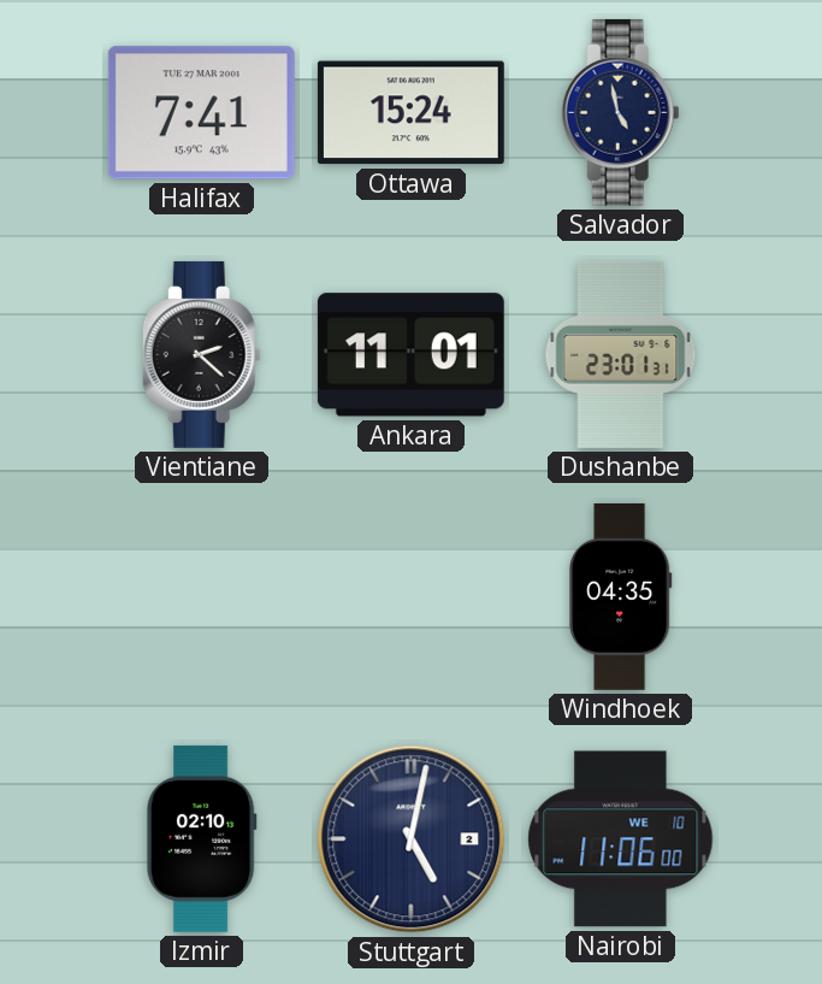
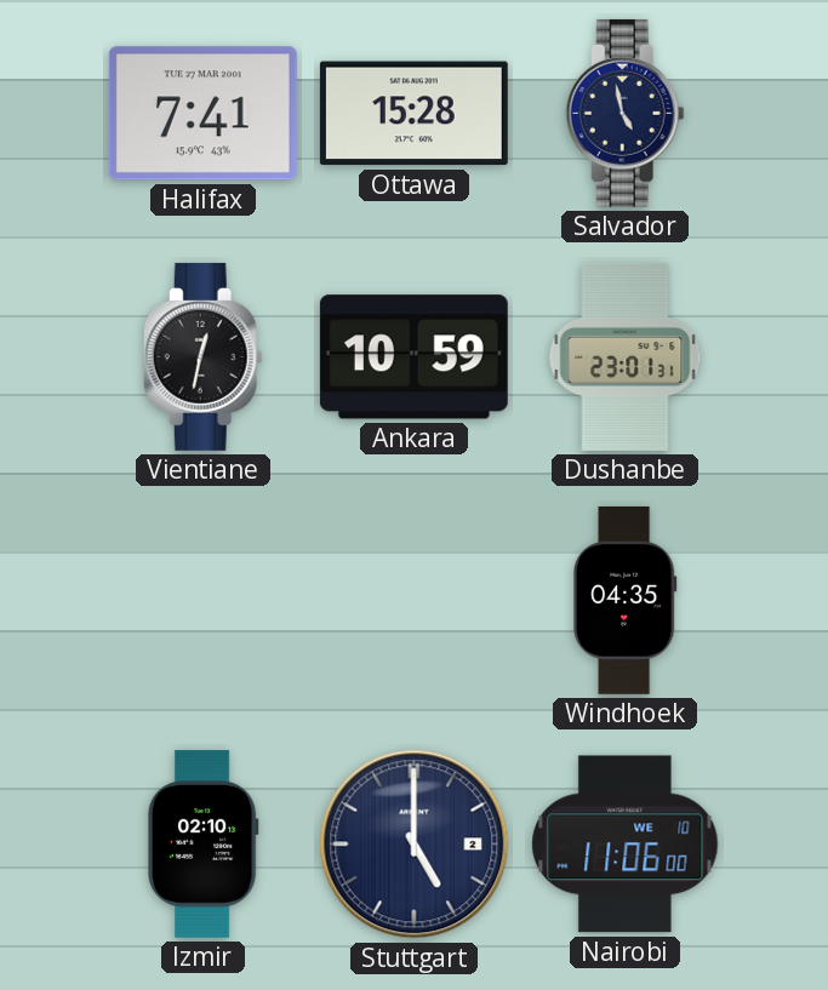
Ottawa: 15:24 -> 15:28 (413, 114)
Vientiane: 2:22 -> 12:32 (202, 356)
Ankara: 11:01 -> 10:59 (413, 357)
Stuttgart: 5:02 -> 5:00 (415, 845)
